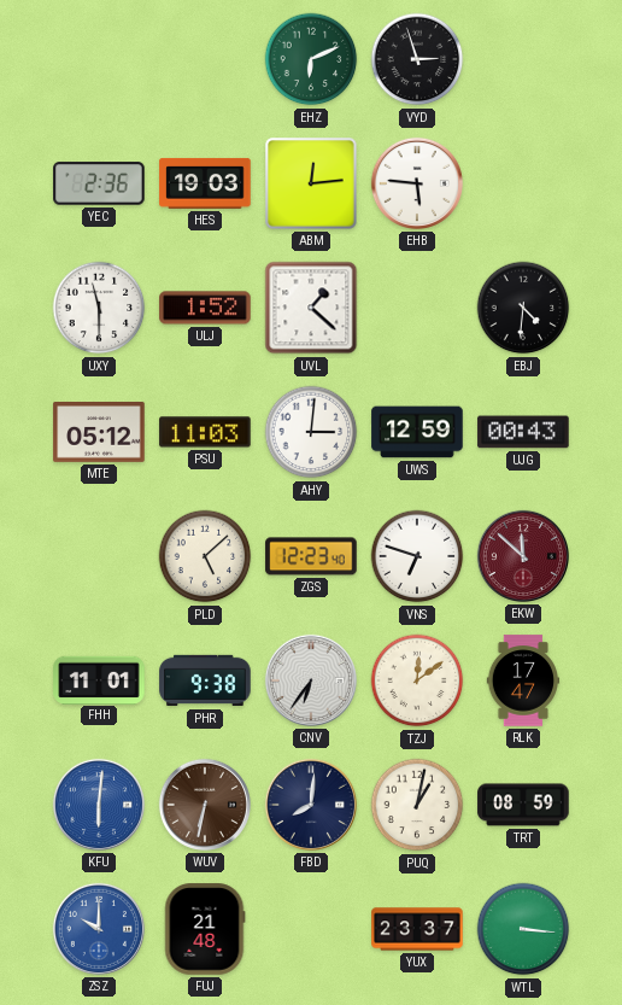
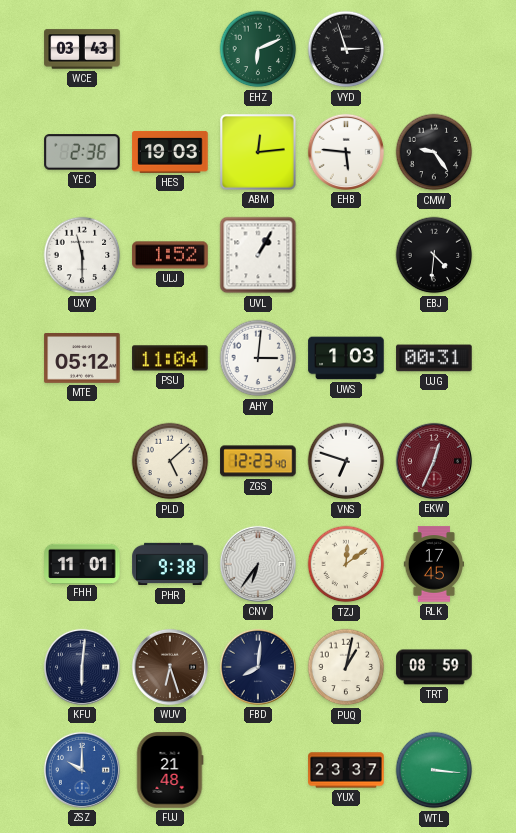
WCE: none -> 03:43 (82, 49)
CMW: none -> 9:24 (434, 152)
UVL: 1:22 -> 1:05 (258, 255)
PSU: 11:03 -> 11:04 (170, 358)
UWS: 12:59 -> 1:03 (346, 358)
UJG: 00:43 -> 00:31 (434, 358)
EKW: 11:52 -> 12:34 (434, 461)
RLK: 17:47 -> 17:45 (434, 564)
KFU dial: blue -> navy (82, 667)
WUV: 6:32 -> 6:27 (170, 667)
